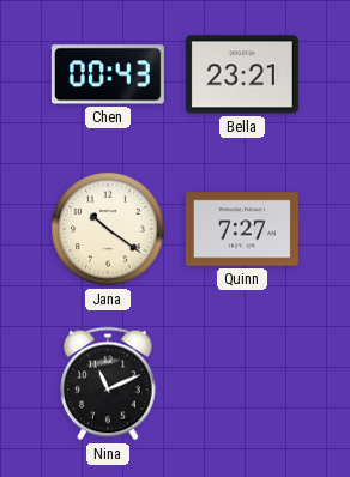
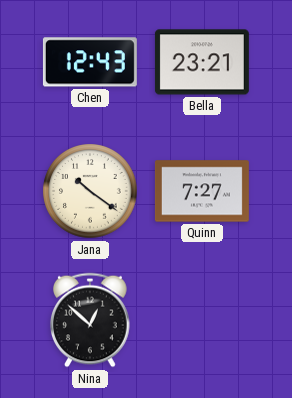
Chen: 00:43 -> 12:43 (90, 62)
Nina: 11:11 -> 12:52 (90, 320)
